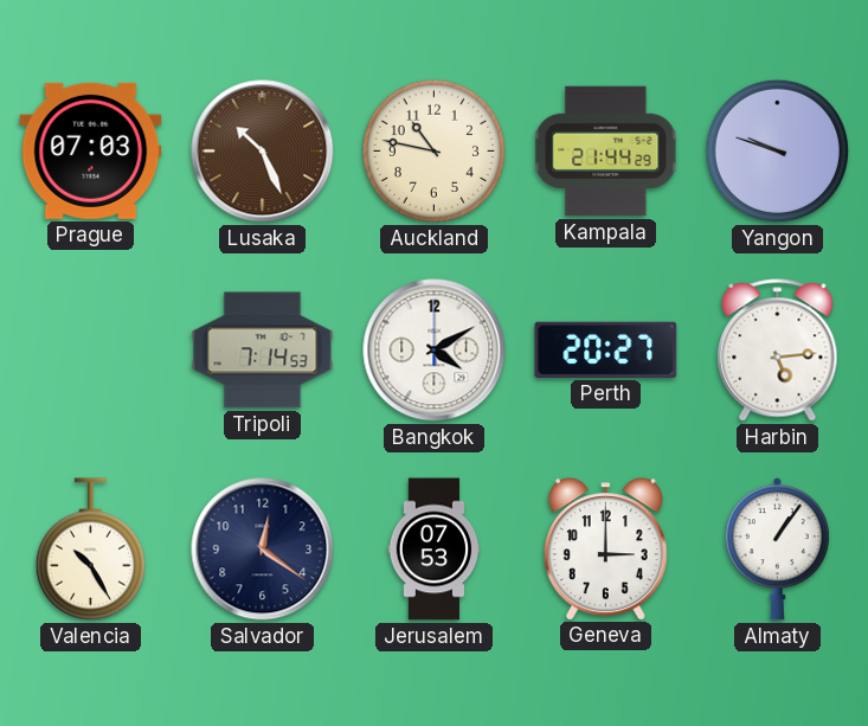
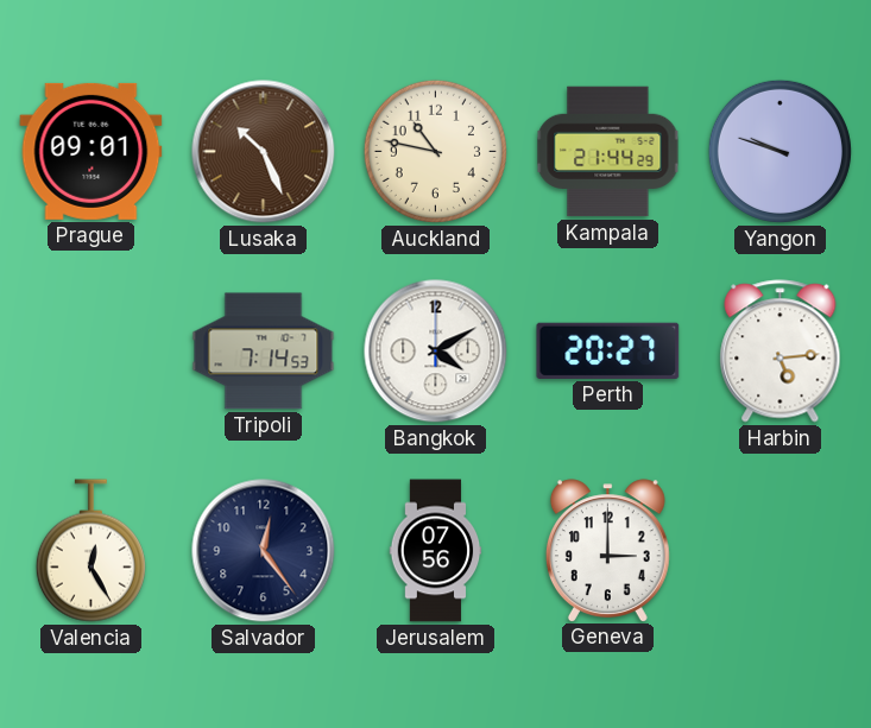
Prague: 07:03 -> 09:01 (91, 151)
Valencia: 10:25 -> 12:25 (90, 551)
Salvador: 12:21 -> 12:24 (264, 551)
Jerusalem: 07:53 -> 07:56 (436, 551)
Almaty: 1:06 -> none (777, 550)
